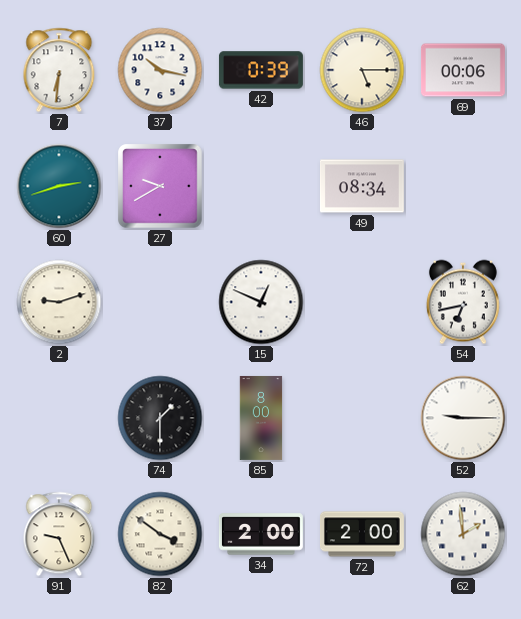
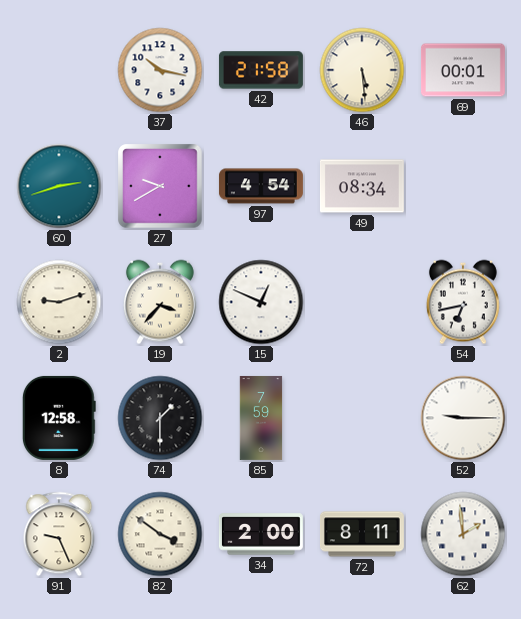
7: 6:31 -> none (59, 70)
42: 0:39 -> 21:58 (261, 70)
46: 5:15 -> 5:29 (362, 70)
69: 00:06 -> 00:01 (463, 70)
97: none -> 4:54 (261, 186)
19: none -> 3:37 (160, 302)
8: none -> 12:58 (59, 418)
85: 8:00 -> 7:59 (261, 418)
72: 2:00 -> 8:11 (362, 534)
